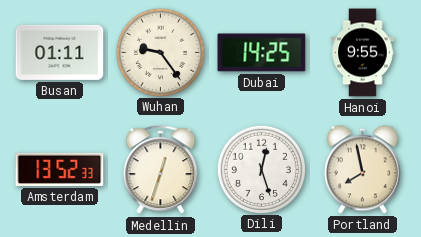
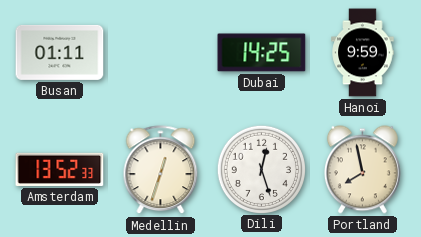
Wuhan: 9:24 -> none (160, 52)
Hanoi: 9:55 -> 9:59 (363, 53)
